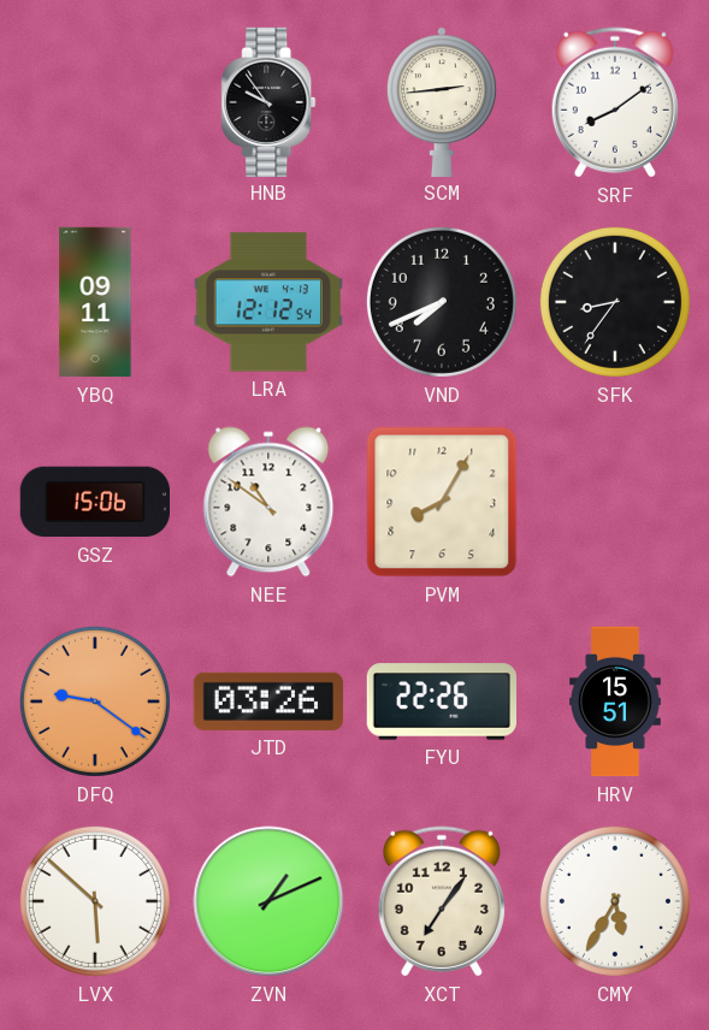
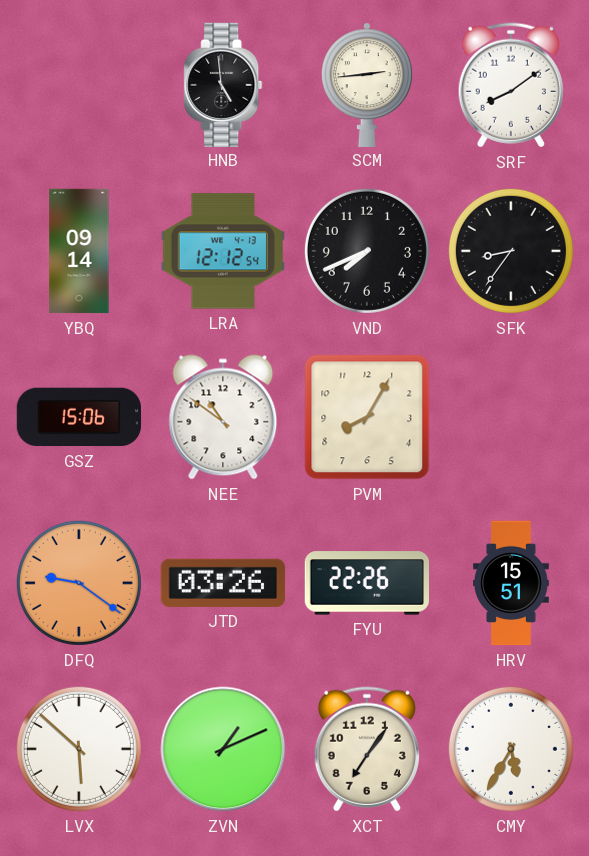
HNB: 9:54 -> 4:59 (223, 84)
YBQ: 09:11 -> 09:14 (79, 251)
